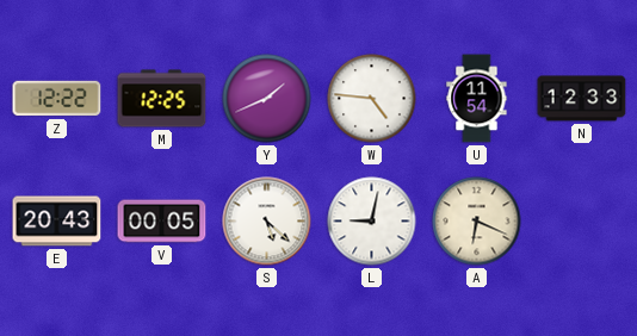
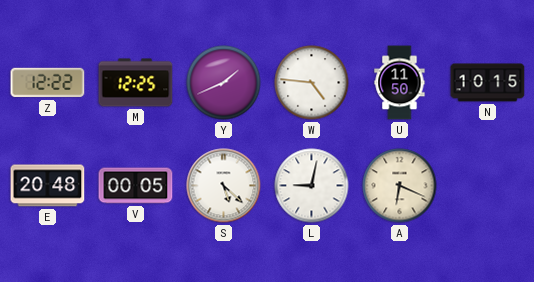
U: 11:54 -> 11:50 (400, 83)
N: 12:33 -> 10:15 (488, 83)
E: 20:43 -> 20:48 (48, 186)
